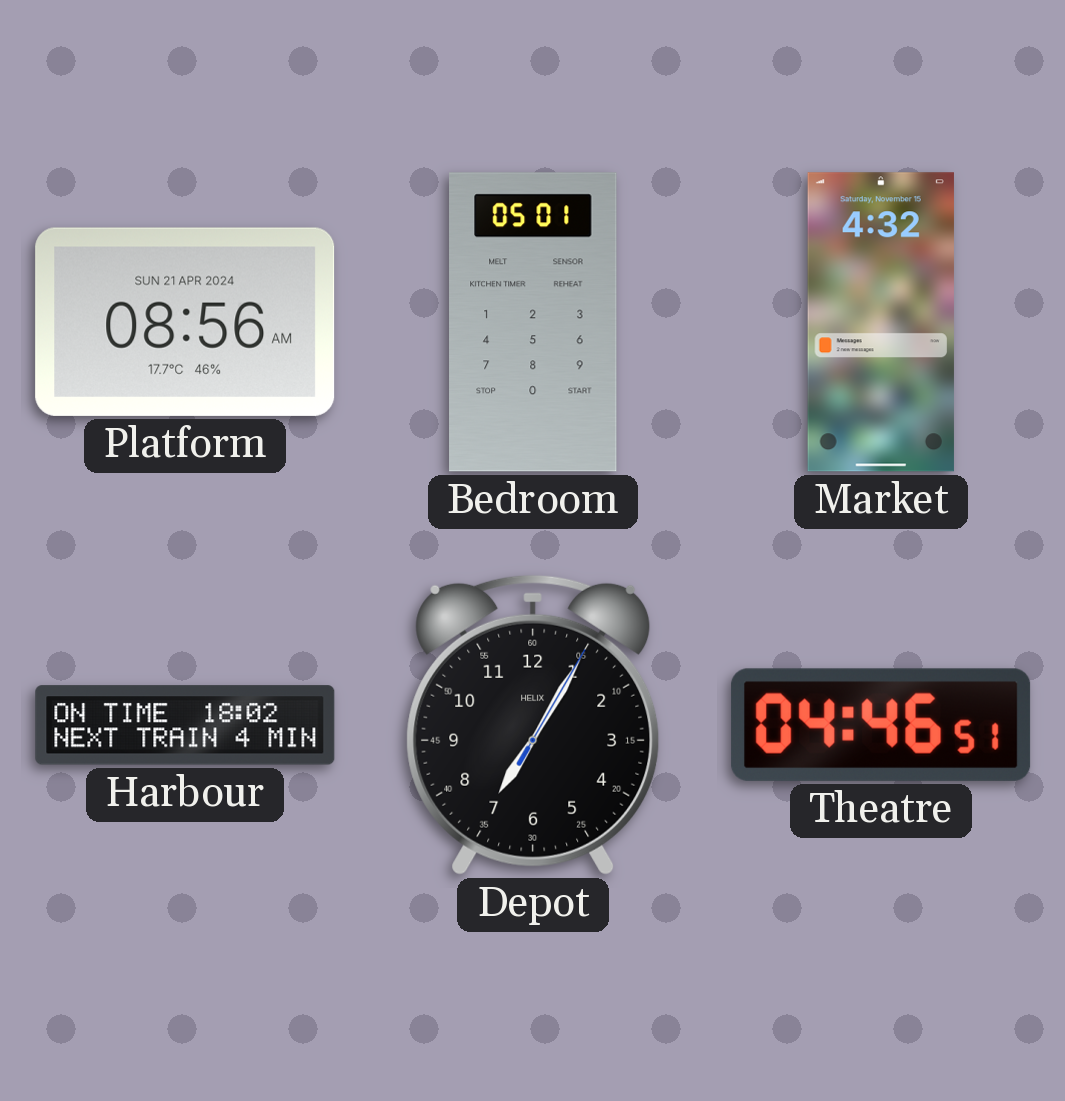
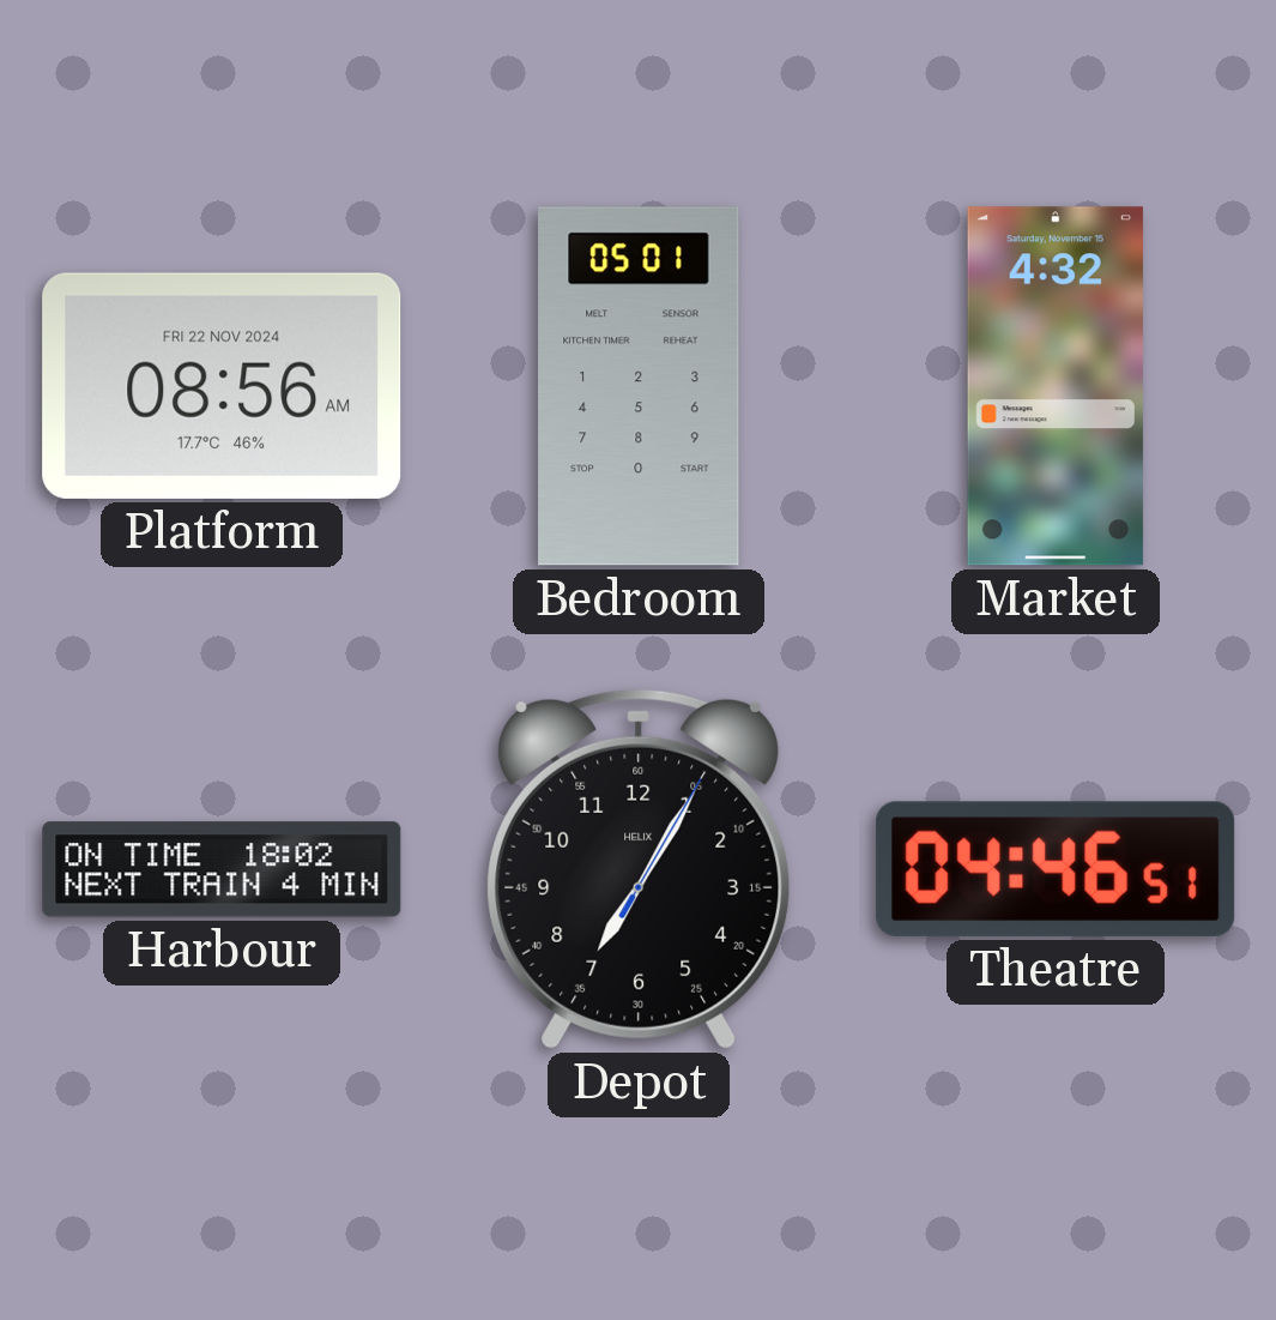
Platform date: SUN 21 APR 2024 -> FRI 22 NOV 2024 (222, 386)
